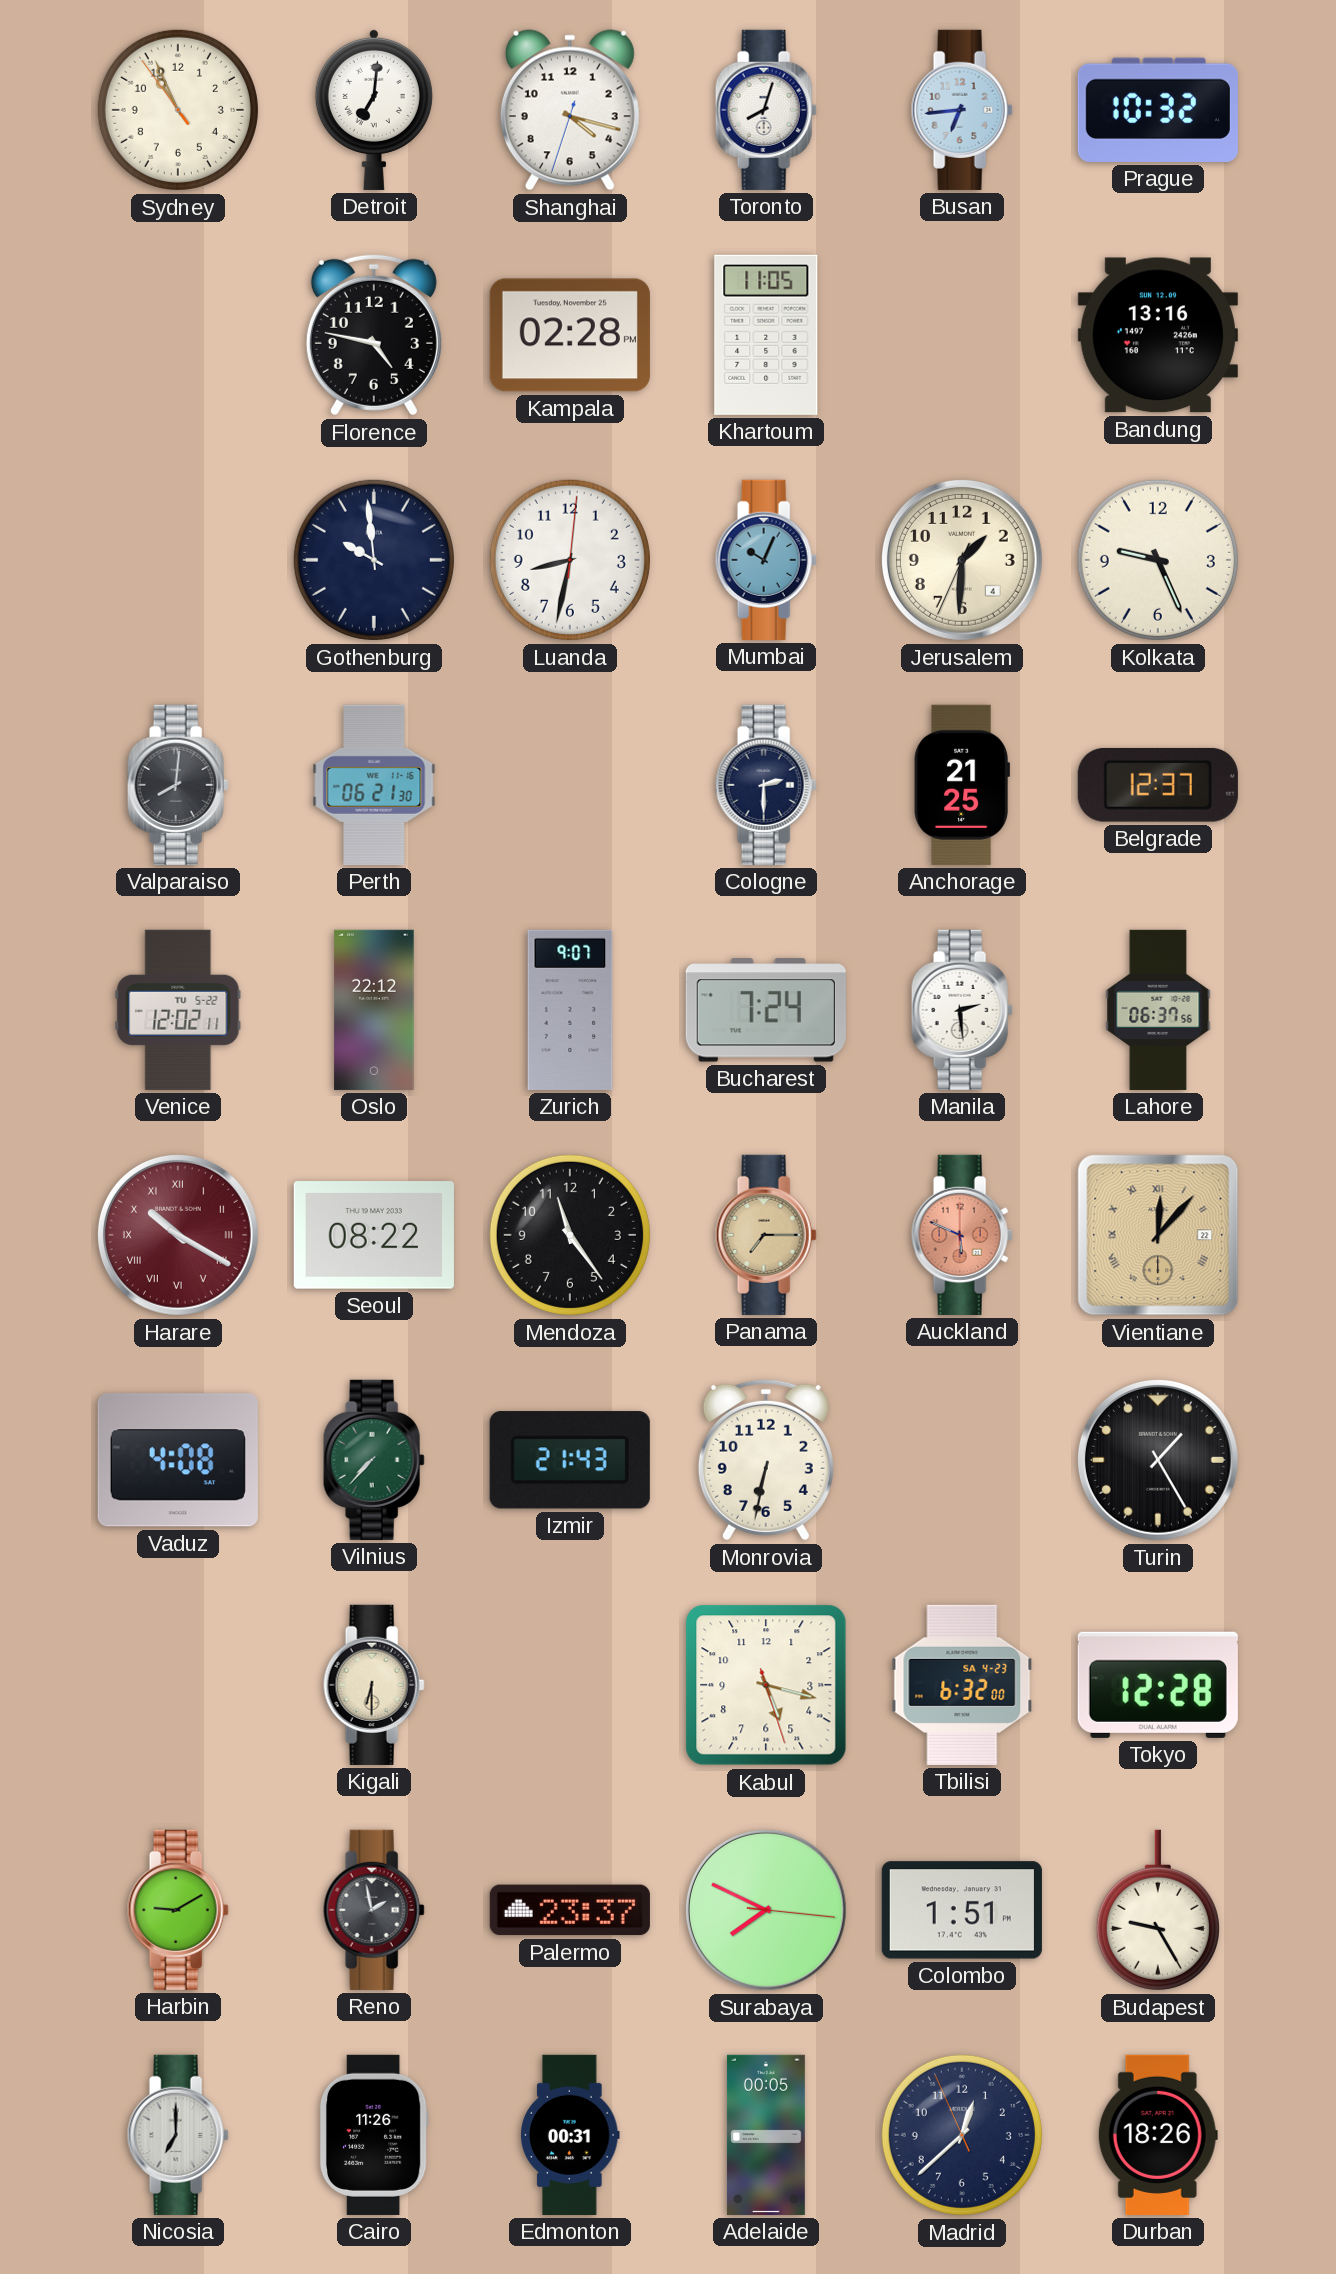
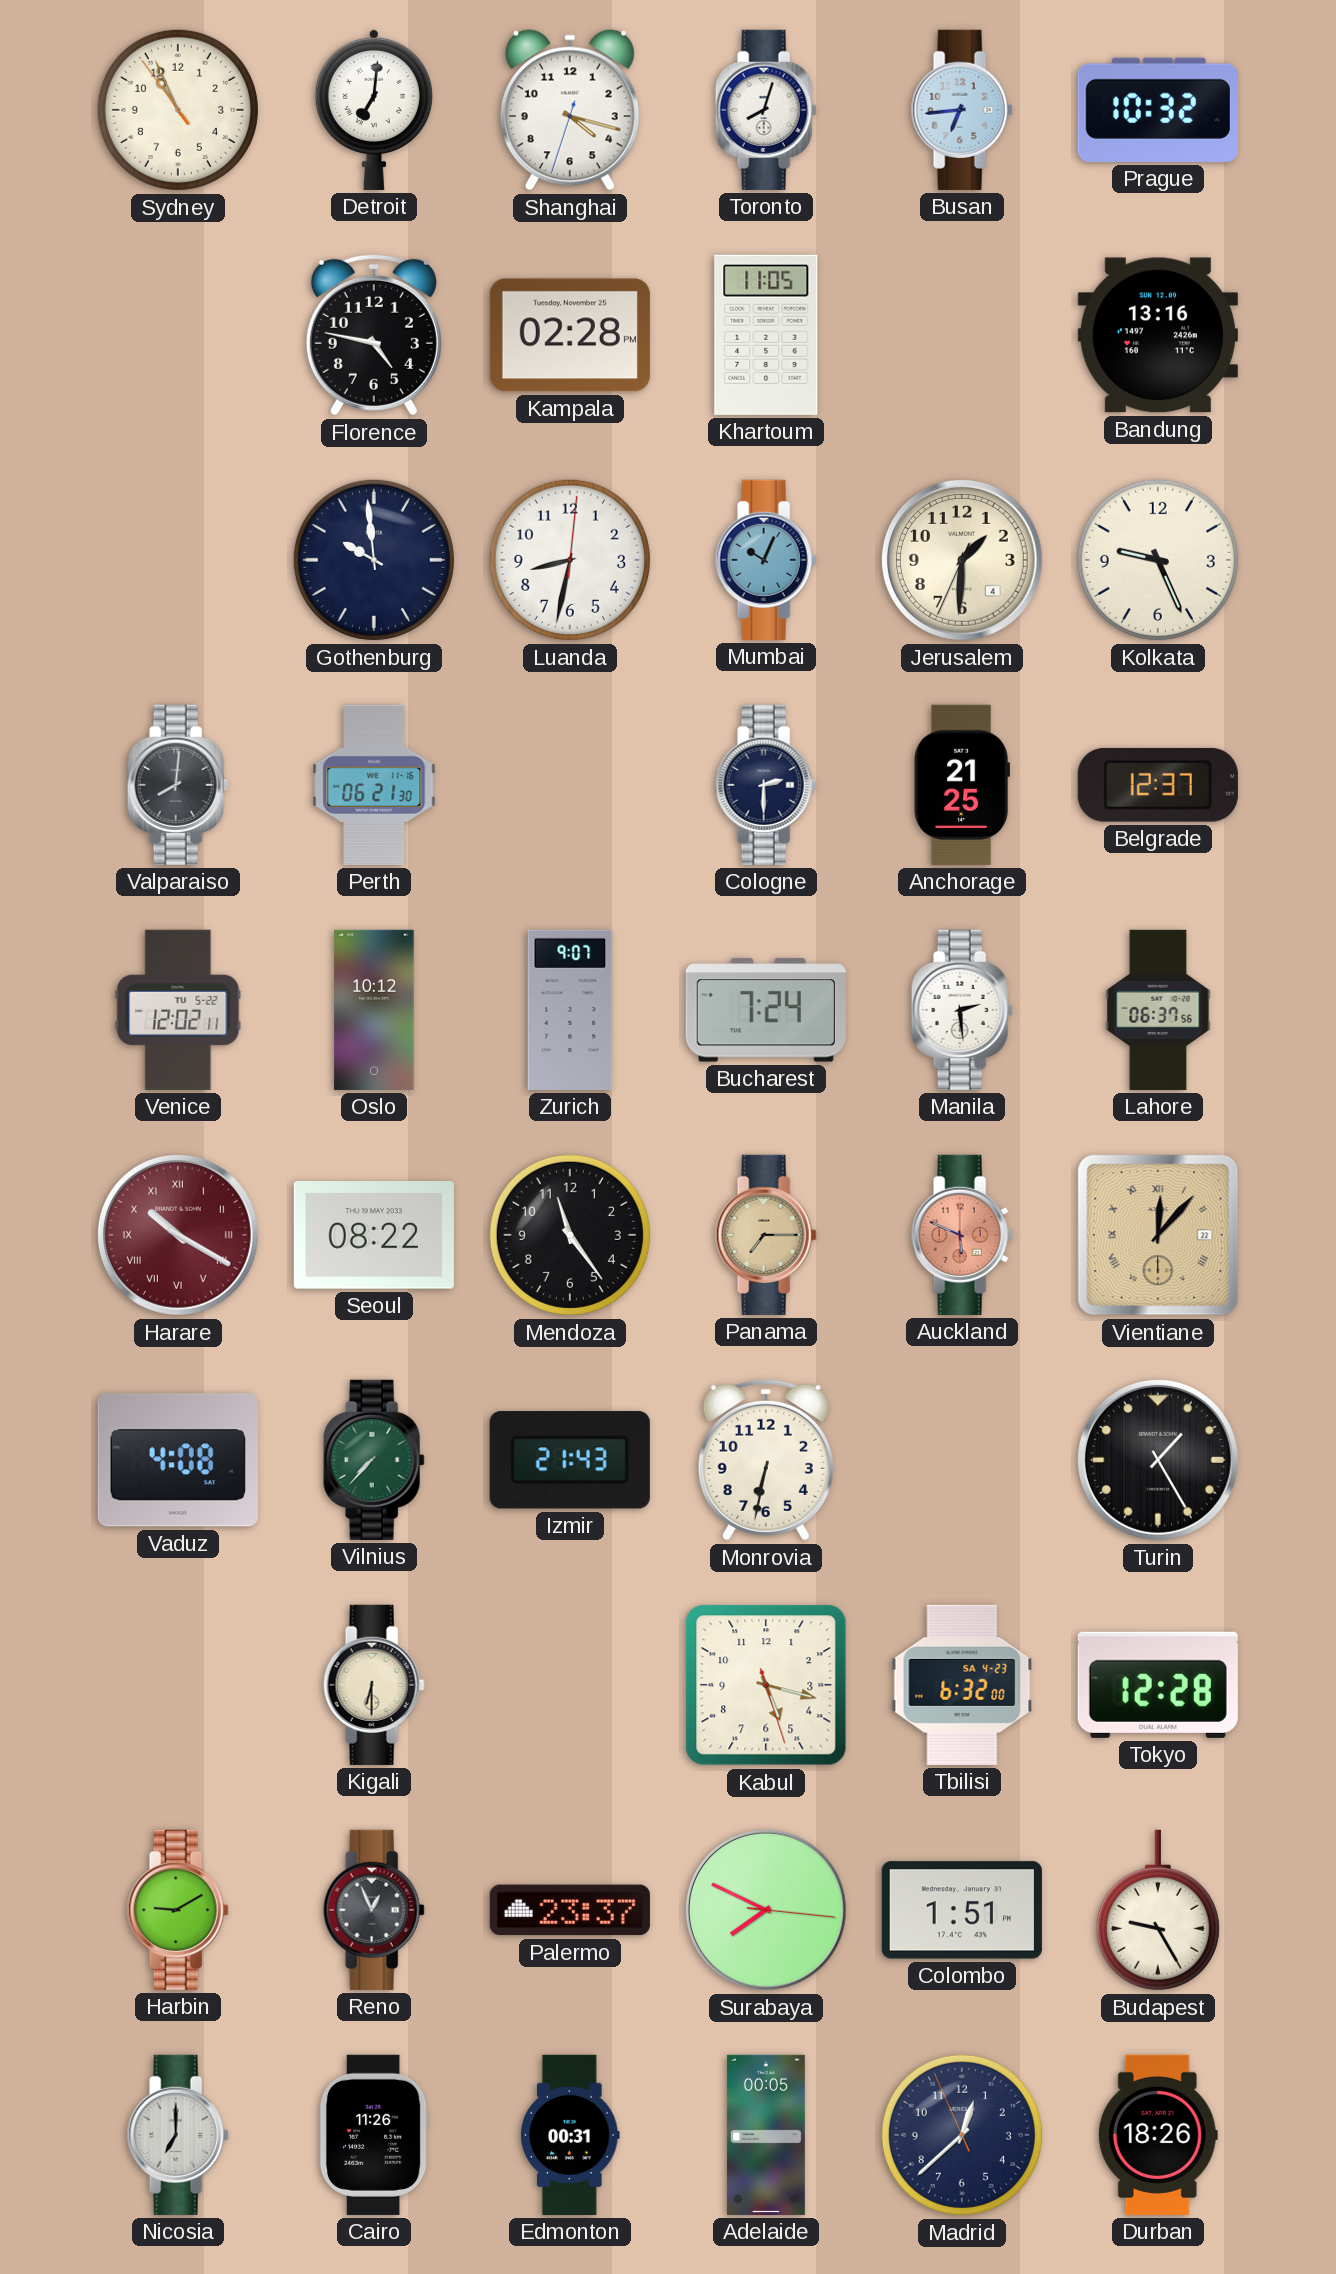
Oslo: 22:12 -> 10:12 (374, 1010)
Reno: 1:58 -> 12:56 (374, 1910)
